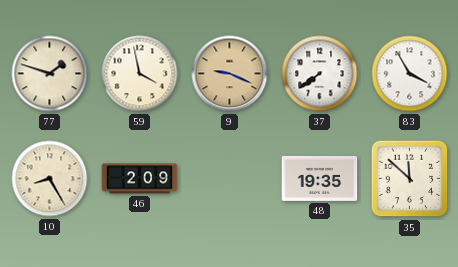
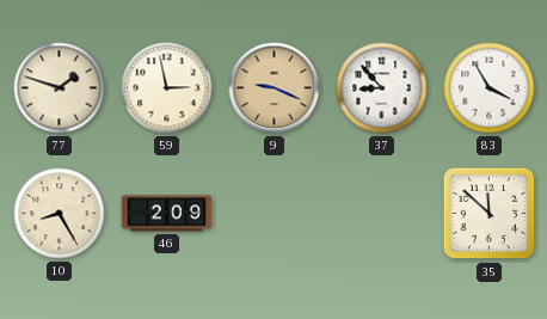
59: 3:58 -> 2:58 (167, 88)
37: 7:39 -> 8:53 (382, 88)
48: 19:35 -> none (320, 178)
